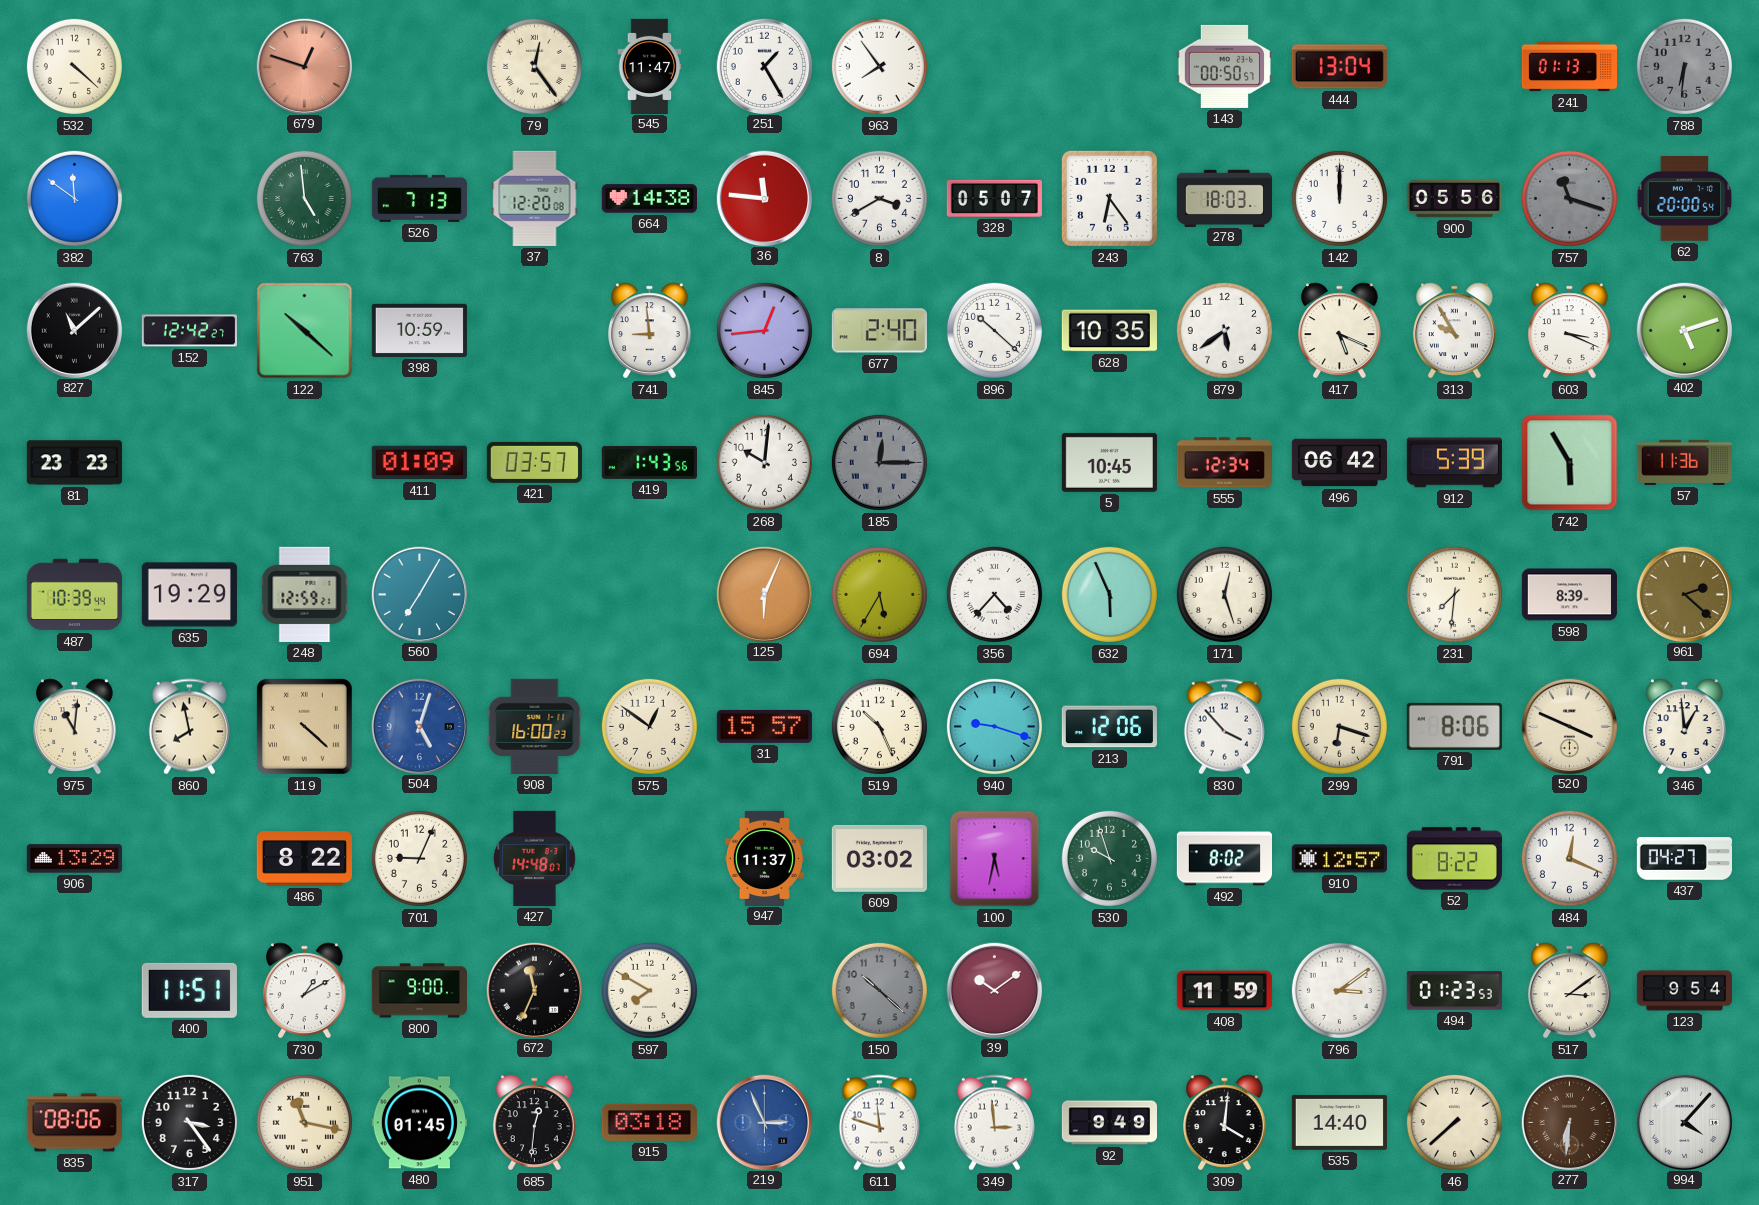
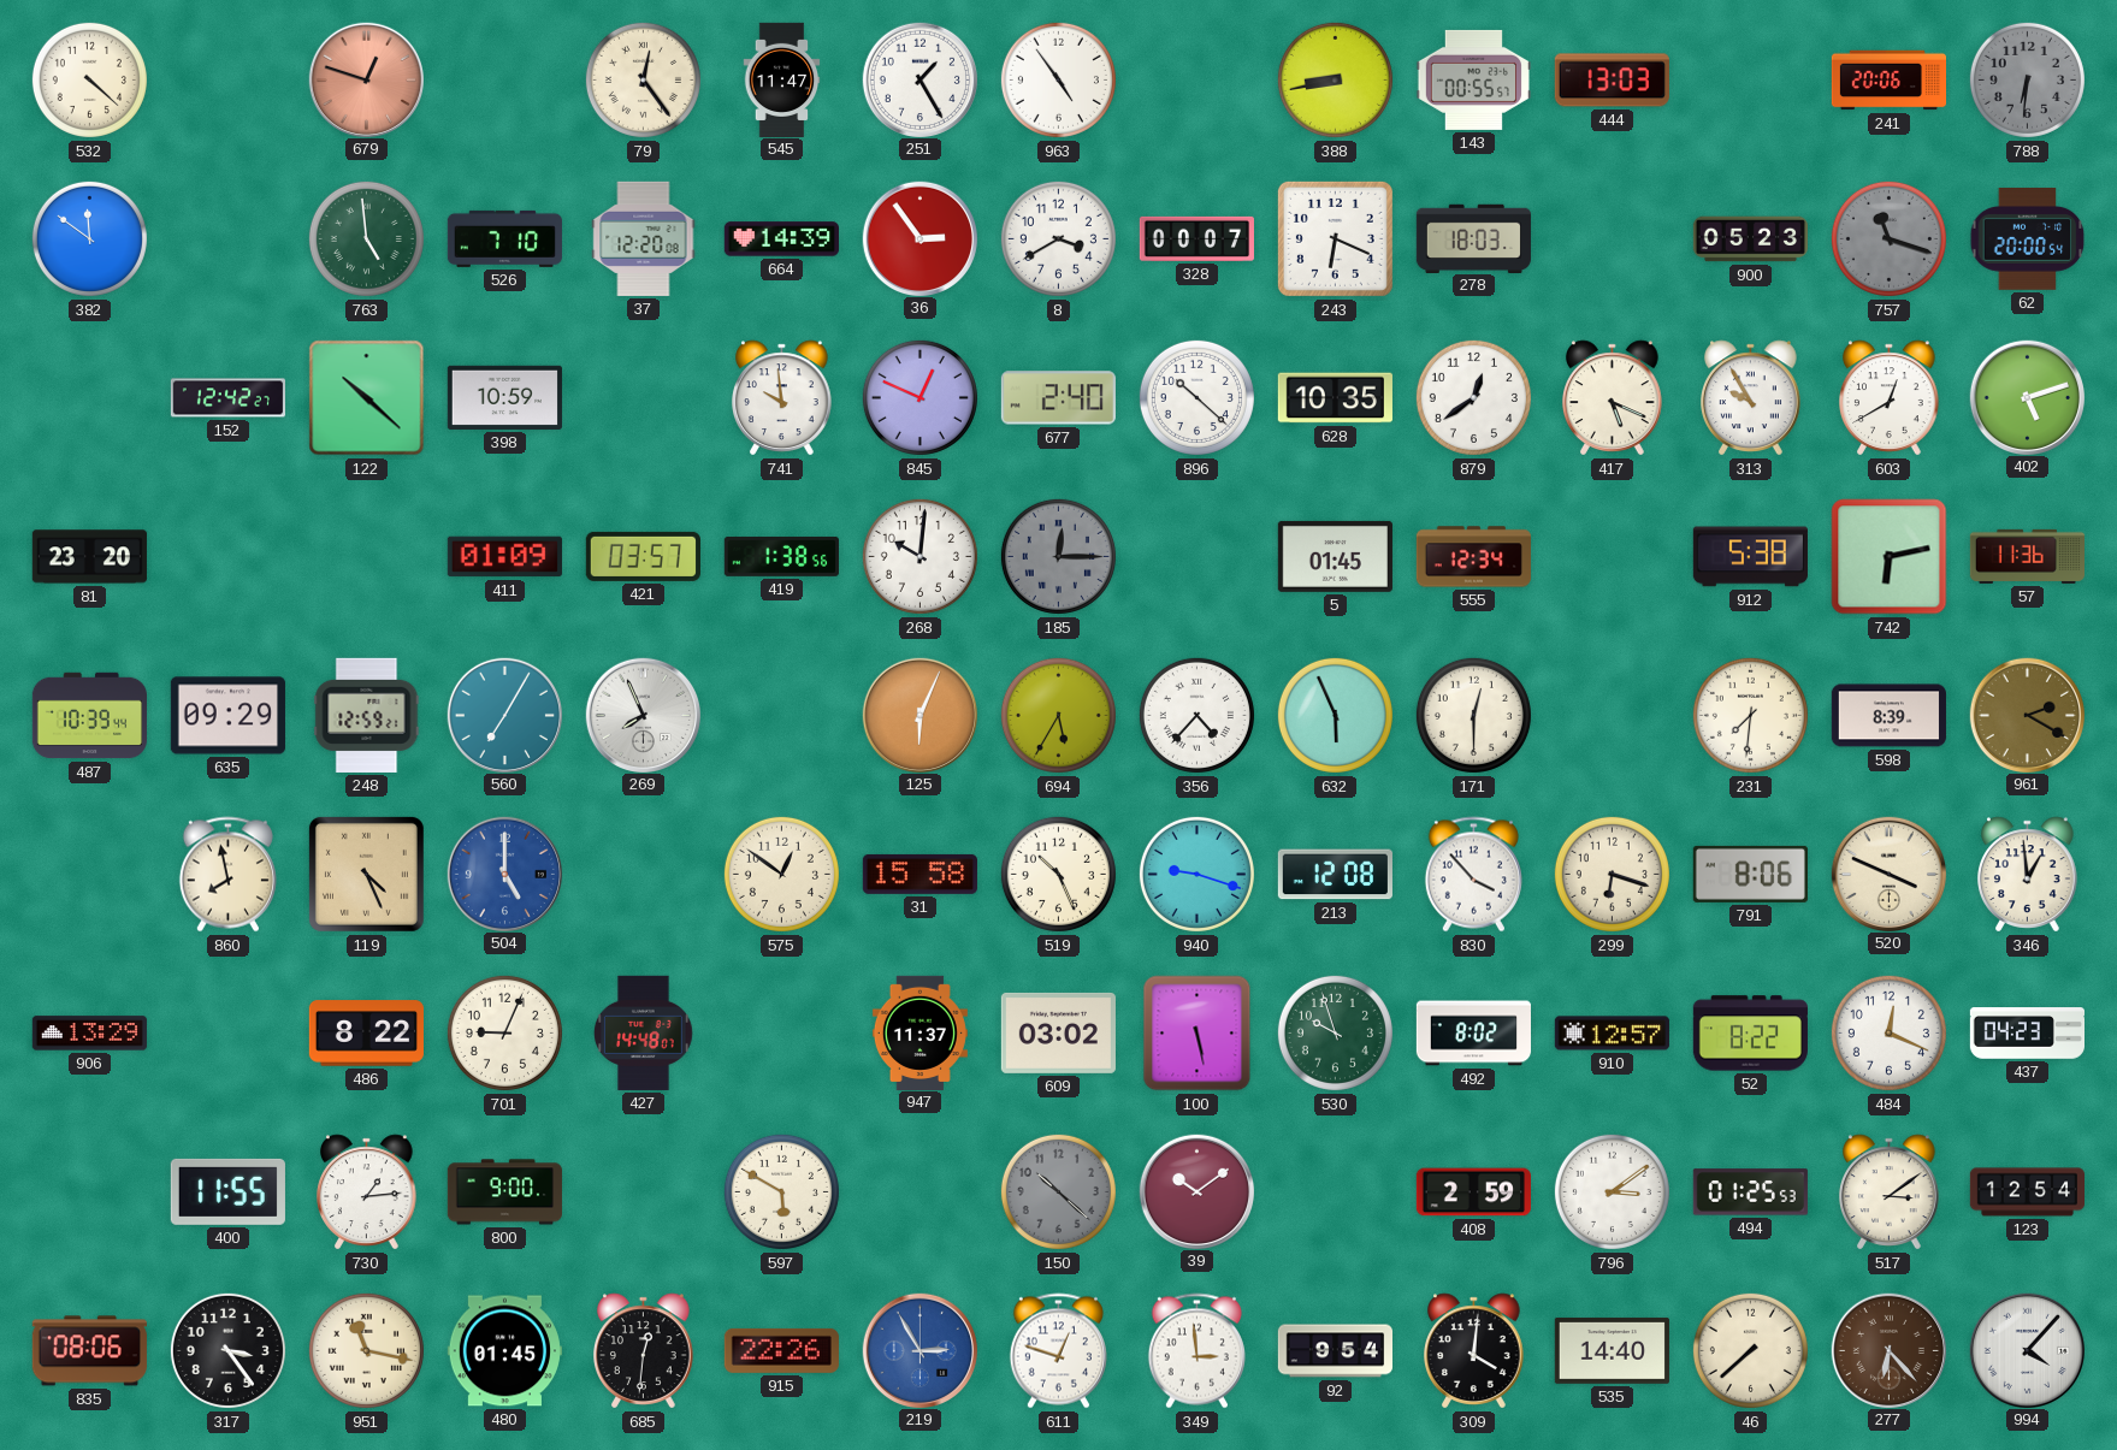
963: 7:54 -> 4:54 (1058, 79)
388: none -> 8:43 (1335, 79)
143: 00:50 -> 00:55 (1473, 79)
444: 13:04 -> 13:03 (1612, 81)
241: 01:13 -> 20:06 (1888, 81)
526: 7:13 -> 7:10 (504, 238)
664: 14:38 -> 14:39 (781, 239)
36: 11:46 -> 2:54 (919, 238)
328: 05:07 -> 00:07 (1196, 238)
243: 6:24 -> 6:19 (1335, 238)
142: 12:00 -> none (1339, 198)
900: 05:56 -> 05:23 (1750, 239)
827: 11:08 -> none (74, 330)
741: 8:59 -> 9:59 (782, 398)
845: 12:44 -> 12:49 (919, 397)
879: 5:39 -> 12:39 (1473, 397)
603: 3:19 -> 12:40 (1890, 398)
81: 23:23 -> 23:20 (89, 557)
419: 1:43 -> 1:38 (781, 556)
5: 10:45 -> 01:45 (1335, 556)
496: 06:42 -> none (1339, 463)
912: 5:39 -> 5:38 (1750, 557)
742: 5:55 -> 6:13 (1890, 557)
635: 19:29 -> 09:29 (227, 716)
269: none -> 7:56 (643, 715)
171: 12:27 -> 12:30 (1473, 715)
961: 2:22 -> 2:20 (2027, 715)
975: 11:01 -> none (75, 727)
119: 4:22 -> 4:26 (366, 874)
504: 5:03 -> 5:00 (504, 874)
908: 16:00 -> none (535, 726)
31: 15:57 -> 15:58 (919, 874)
213: 12:06 -> 12:08 (1335, 875)
100: 5:32 -> 5:28 (1198, 1034)
437: 04:27 -> 04:23 (2027, 1034)
400: 11:51 -> 11:55 (227, 1191)
730: 1:10 -> 1:14 (367, 1192)
672: 11:34 -> none (534, 990)
597: 7:50 -> 5:50 (781, 1191)
408: 11:59 -> 2:59 (1473, 1192)
494: 01:23 -> 01:25 (1750, 1192)
123: 9:54 -> 12:54 (2027, 1192)
915: 03:18 -> 22:26 (781, 1350)
219: 2:56 -> 2:55 (919, 1350)
611: 11:48 -> 12:48 (1058, 1351)
92: 9:49 -> 9:54 (1335, 1351)
277: 6:31 -> 6:23 (1888, 1350)
